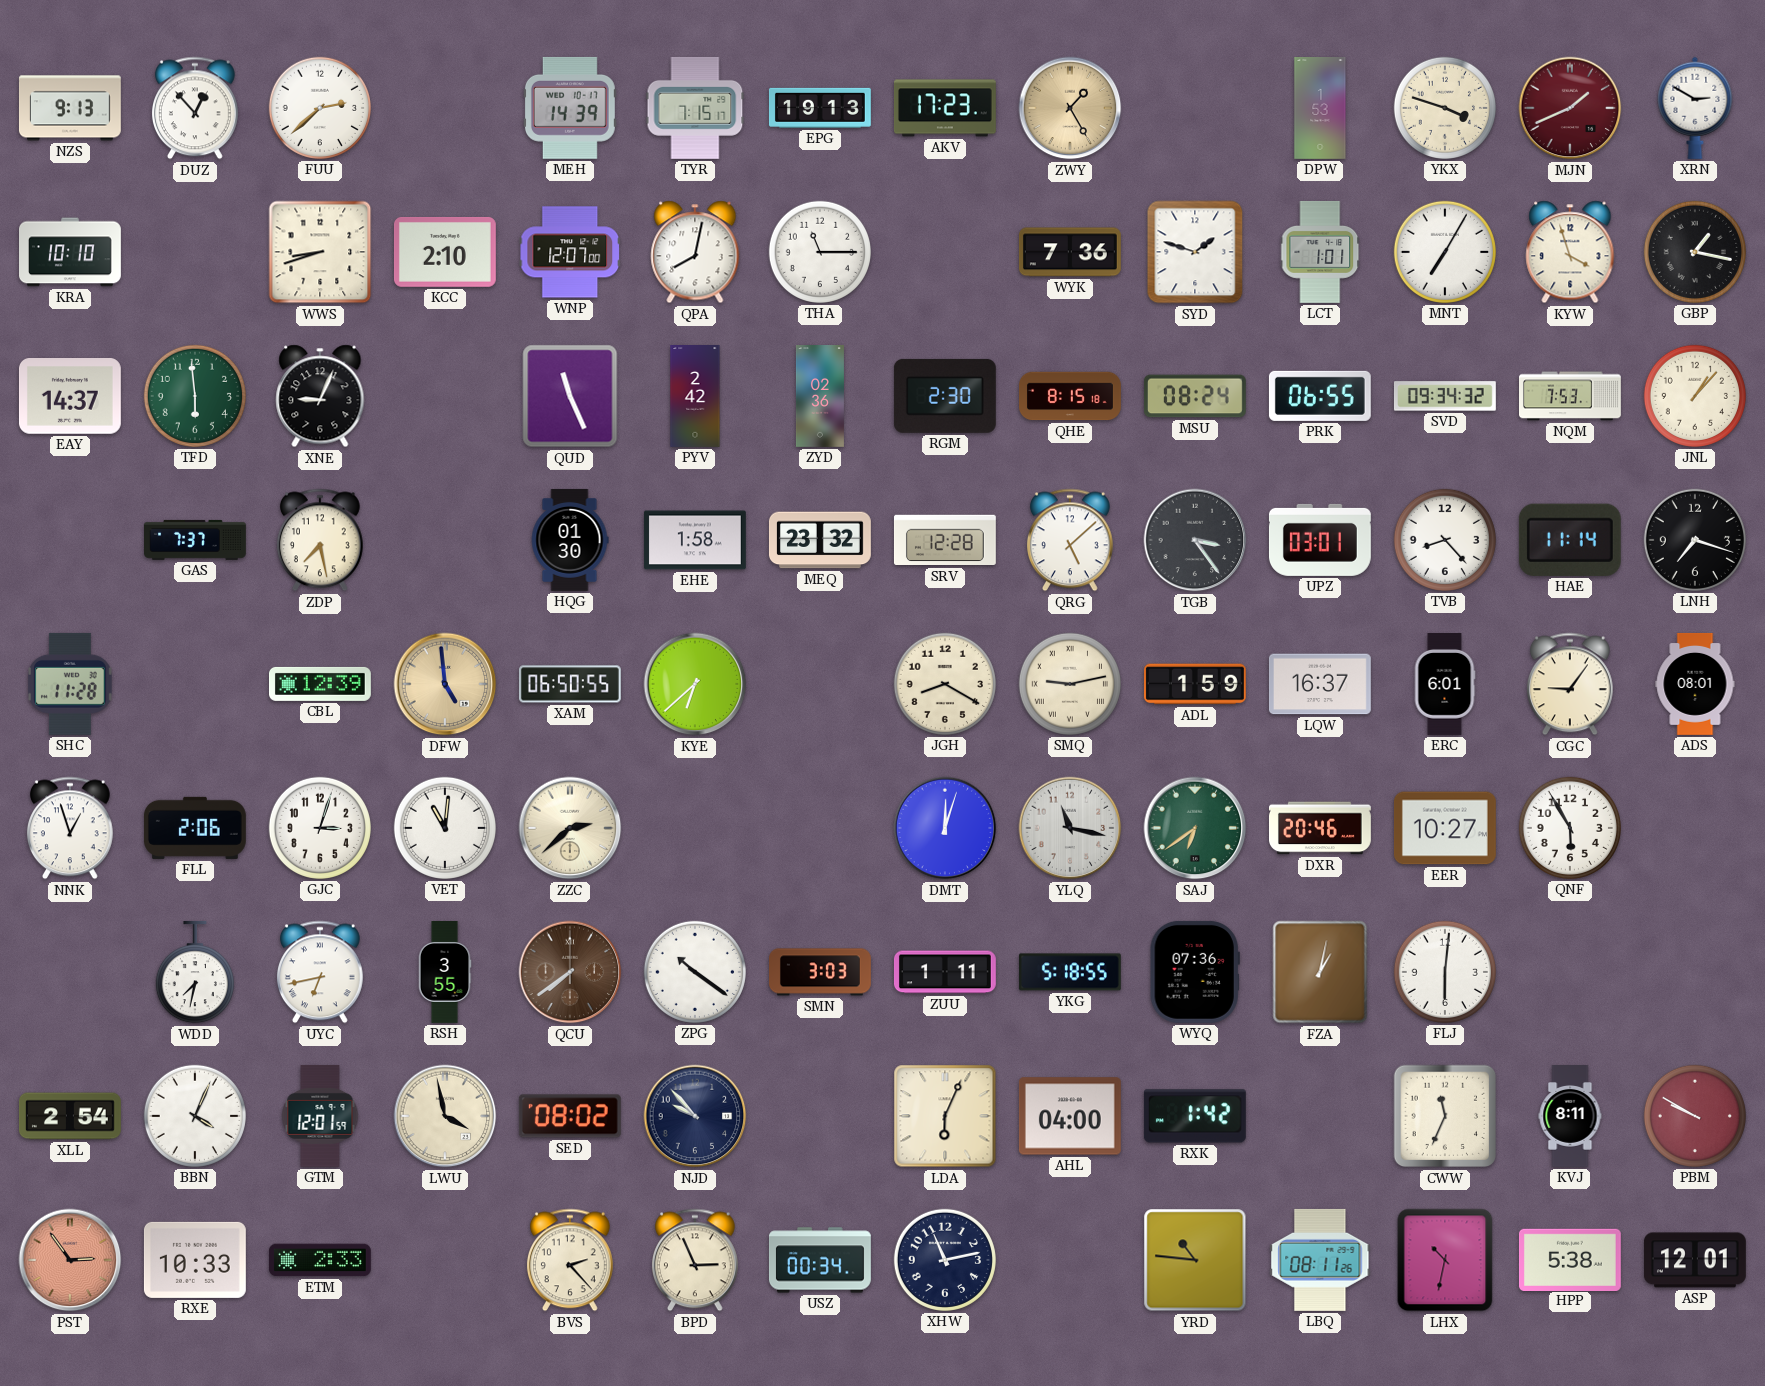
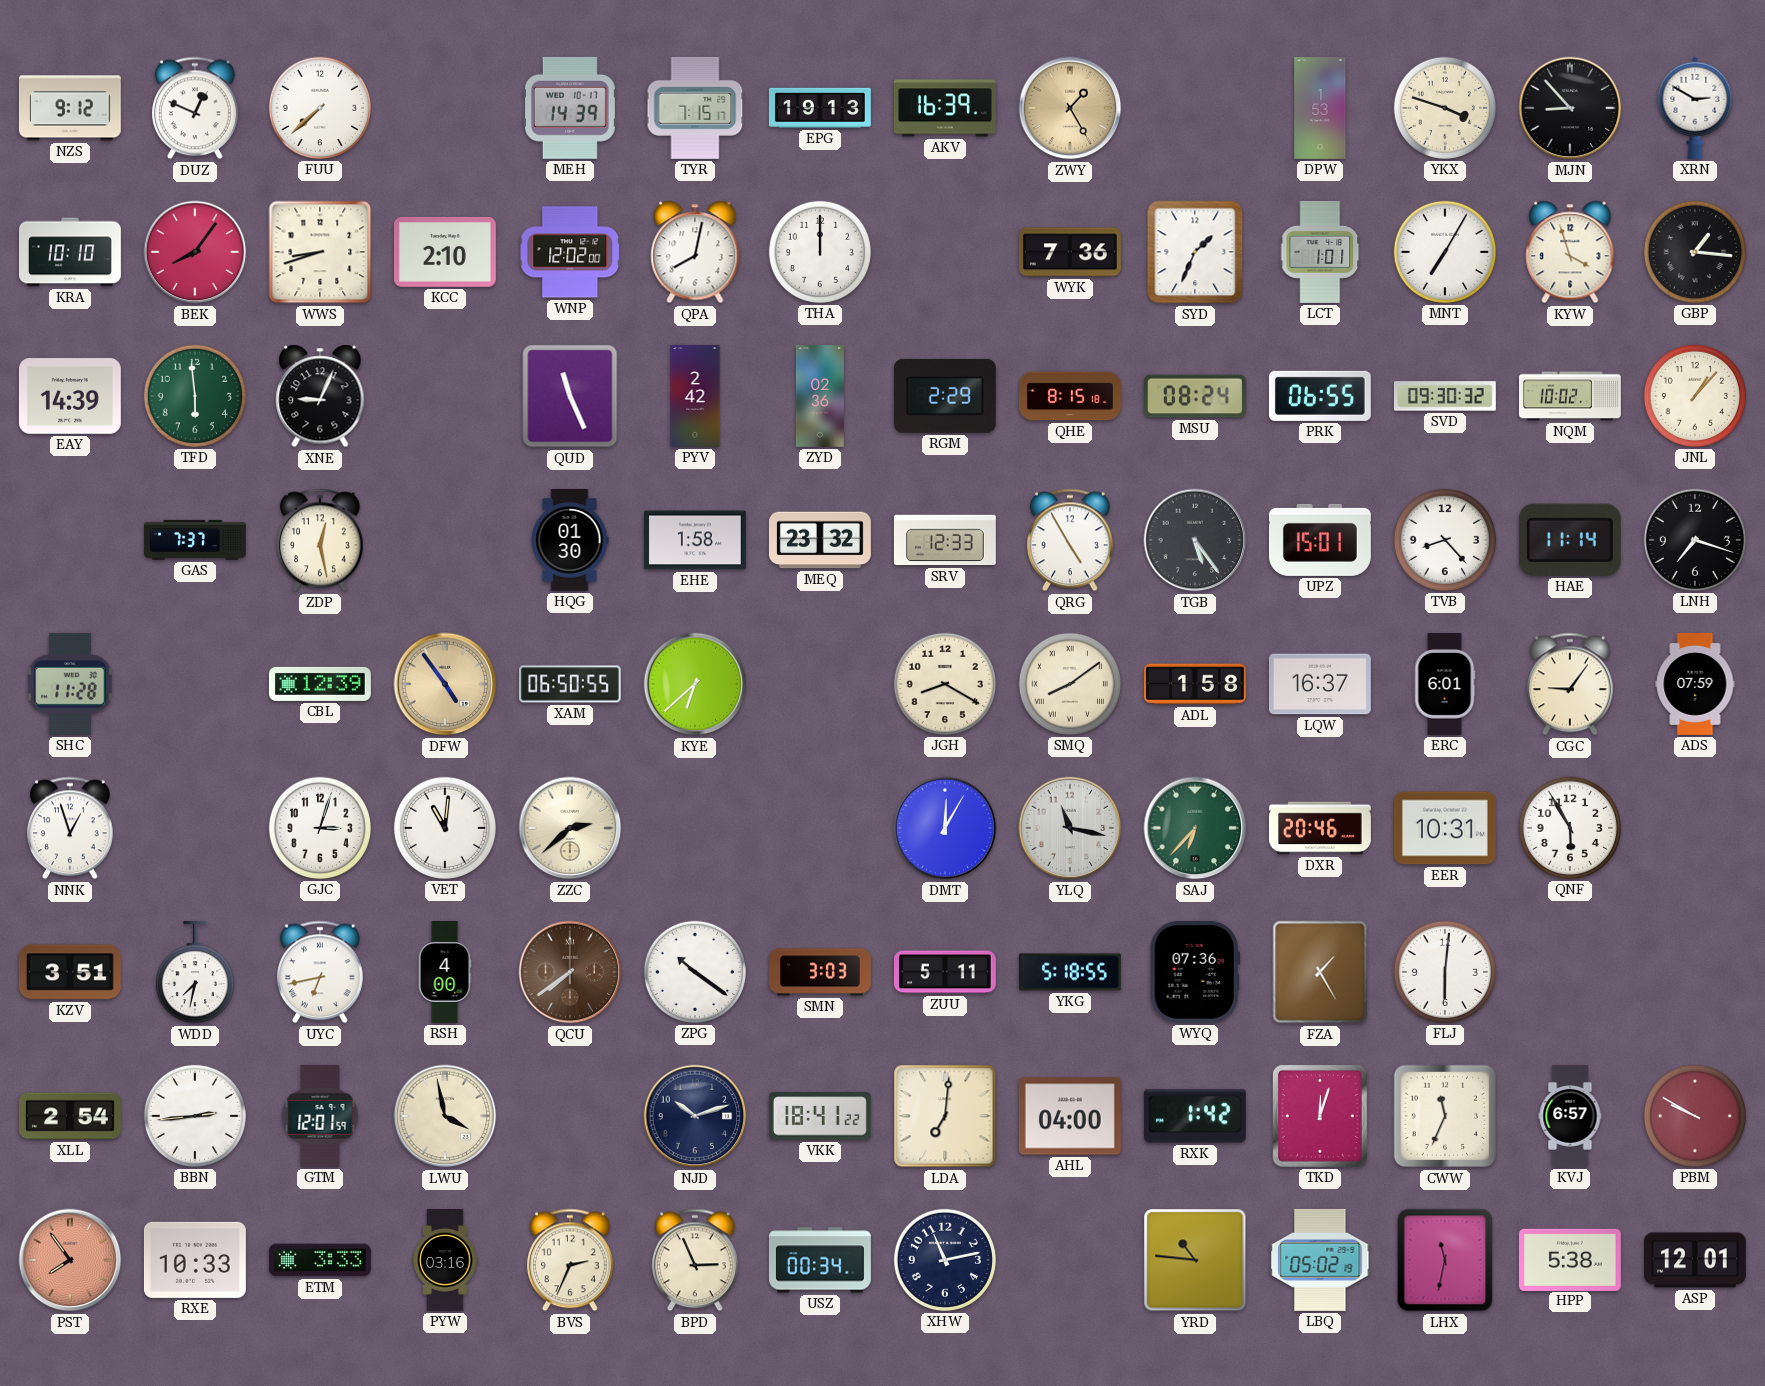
NZS: 9:13 -> 9:12 (70, 108)
DUZ: 12:53 -> 12:49 (195, 108)
FUU: 2:38 -> 7:38 (320, 108)
AKV: 17:23 -> 16:39 (945, 108)
MJN: 1:41 -> 8:53 (1570, 108)
MJN dial: burgundy -> black (1570, 108)
BEK: none -> 8:06 (195, 252)
WNP: 12:07 -> 12:02 (570, 252)
THA: 11:15 -> 12:00 (820, 252)
SYD: 1:48 -> 1:34 (1195, 252)
GBP: 1:17 -> 1:16 (1695, 252)
EAY: 14:37 -> 14:39 (70, 396)
RGM: 2:30 -> 2:29 (945, 396)
SVD: 09:34 -> 09:30 (1445, 396)
NQM: 7:53 -> 10:02 (1571, 396)
ZDP: 7:28 -> 12:28 (320, 540)
SRV: 12:28 -> 12:33 (945, 540)
QRG: 5:08 -> 4:55 (1070, 540)
TGB: 3:24 -> 5:24 (1195, 540)
UPZ: 03:01 -> 15:01 (1320, 540)
DFW: 4:59 -> 4:54 (445, 684)
SMQ: 9:13 -> 8:09 (1070, 684)
ADL: 1:59 -> 1:58 (1195, 684)
ADS: 08:01 -> 07:59 (1695, 684)
FLL: 2:06 -> none (195, 828)
DMT: 12:03 -> 12:05 (945, 828)
SAJ: 6:39 -> 6:37 (1195, 828)
EER: 10:27 -> 10:31 (1445, 828)
KZV: none -> 3:51 (70, 972)
RSH: 3:55 -> 4:00 (445, 973)
ZUU: 1:11 -> 5:11 (945, 972)
FZA: 1:02 -> 1:25 (1320, 972)
BBN: 4:04 -> 2:44 (195, 1116)
SED: 08:02 -> none (570, 1116)
NJD: 9:53 -> 10:12 (695, 1116)
VKK: none -> 18:41 (820, 1116)
LDA: 6:04 -> 7:01 (945, 1116)
TKD: none -> 12:03 (1320, 1116)
KVJ: 8:11 -> 6:57 (1570, 1117)
PST: 2:54 -> 7:54 (70, 1260)
ETM: 2:33 -> 3:33 (320, 1260)
PYW: none -> 03:16 (445, 1261)
BVS: 2:23 -> 2:34 (570, 1260)
LBQ: 08:11 -> 05:02 (1320, 1260)
LHX: 10:32 -> 11:32 (1445, 1260)
